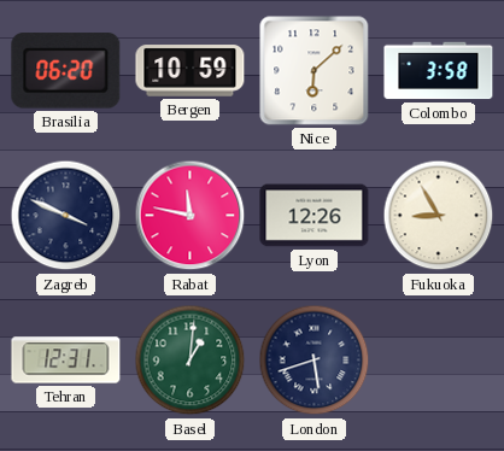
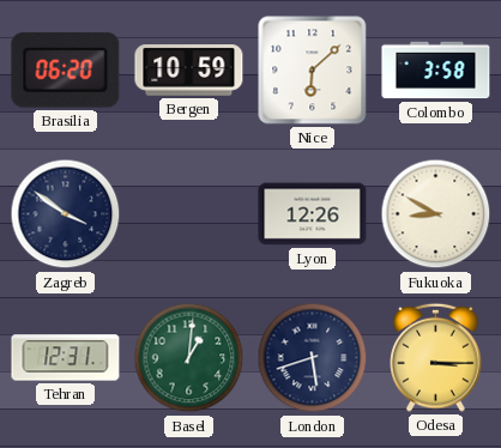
Zagreb: 3:49 -> 3:51 (66, 214)
Rabat: 11:47 -> none (191, 216)
Fukuoka: 8:55 -> 8:50 (436, 214)
Odesa: none -> 3:15 (436, 357)
